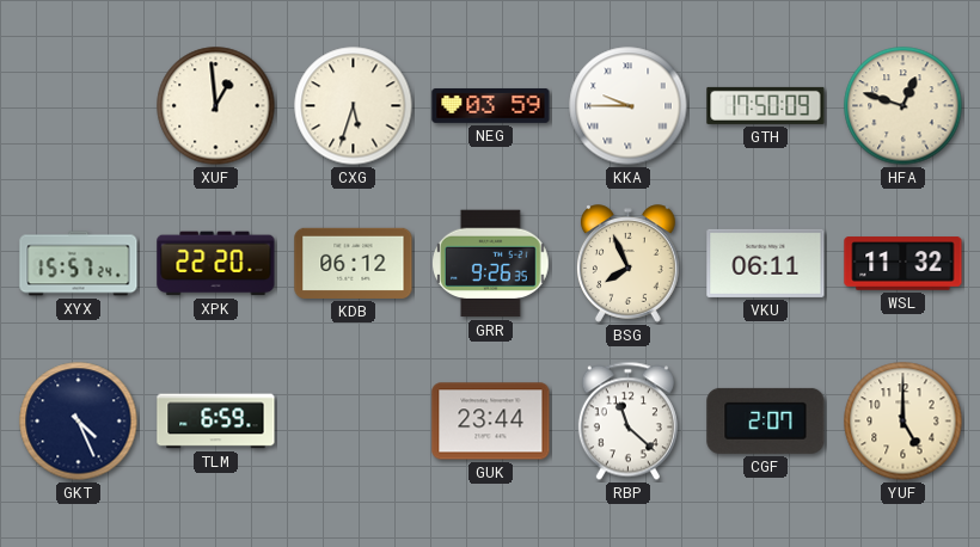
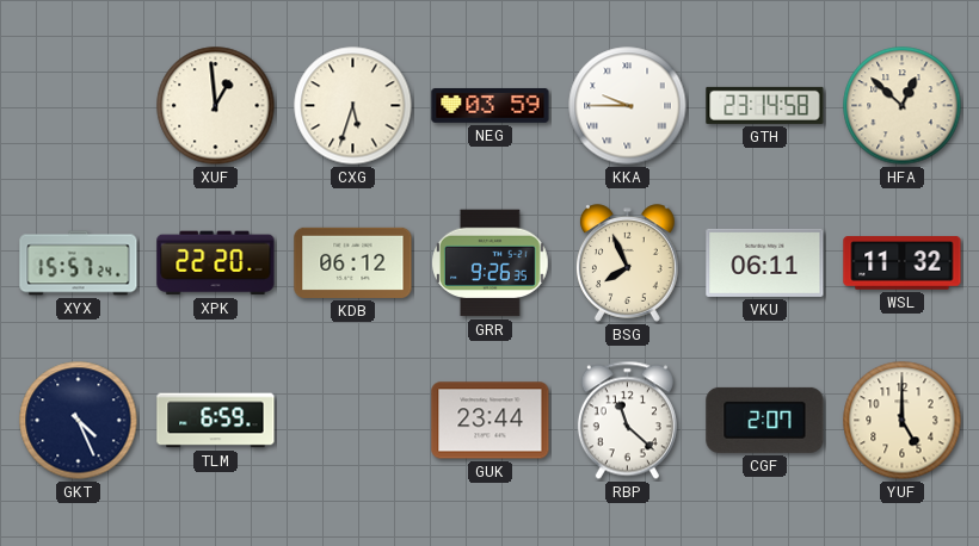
GTH: 17:50 -> 23:14 (765, 105)
HFA: 12:48 -> 12:52 (903, 106)
